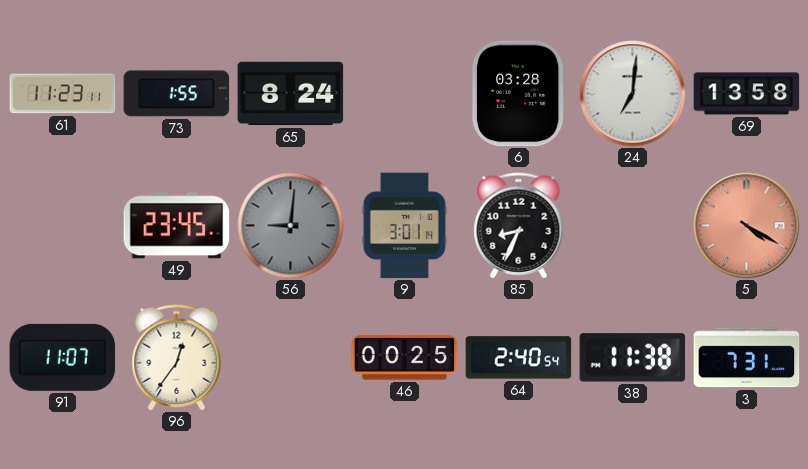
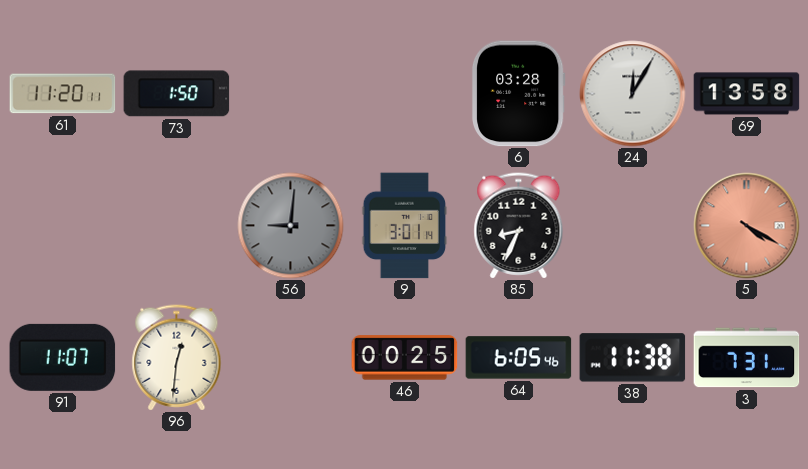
61: 11:23 -> 11:20 (63, 94)
73: 1:55 -> 1:50 (177, 94)
65: 8:24 -> none (291, 94)
24: 7:01 -> 12:05 (633, 94)
49: 23:45 -> none (177, 226)
96: 12:36 -> 12:31 (177, 358)
64: 2:40 -> 6:05 (519, 358)
